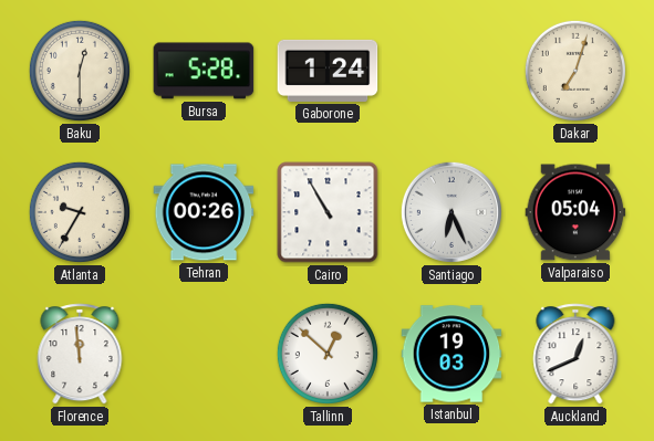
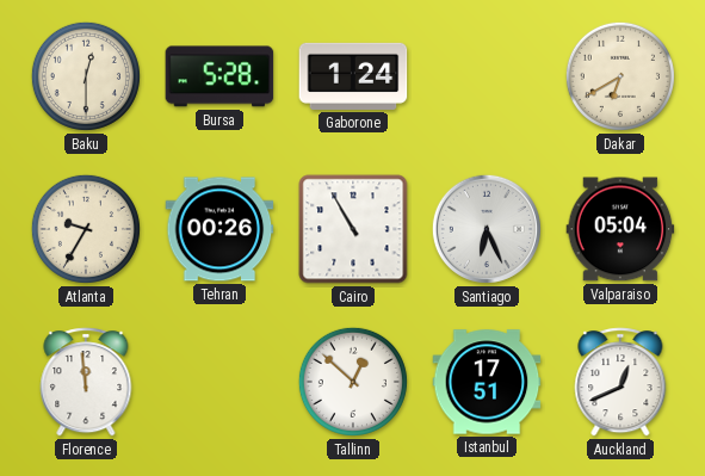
Dakar: 7:03 -> 6:40 (620, 76)
Istanbul: 19:03 -> 17:51 (487, 382)
